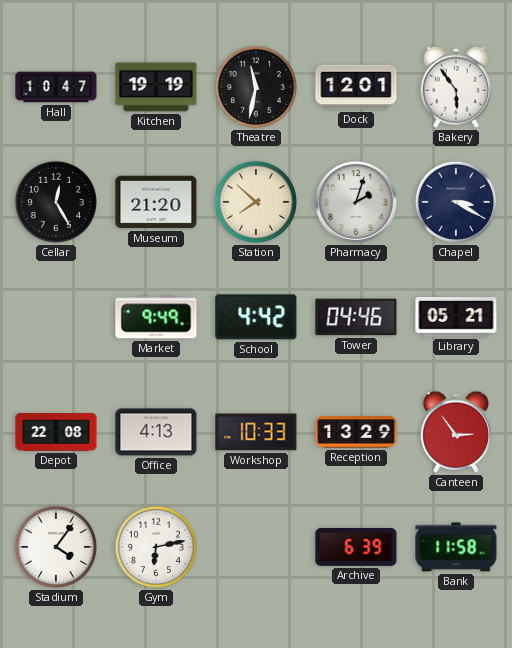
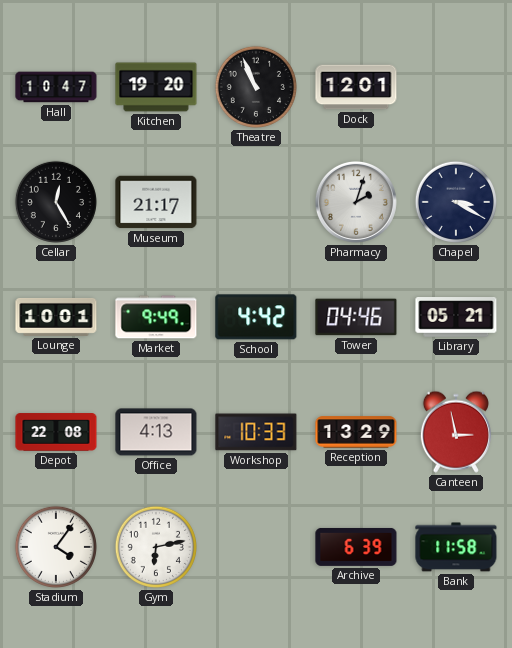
Kitchen: 19:19 -> 19:20 (156, 87)
Theatre: 11:32 -> 10:56 (256, 87)
Bakery: 5:54 -> none (456, 87)
Museum: 21:20 -> 21:17 (156, 202)
Station: 7:52 -> none (256, 202)
Lounge: none -> 10:01 (56, 317)
Canteen: 2:54 -> 2:58 (456, 432)
